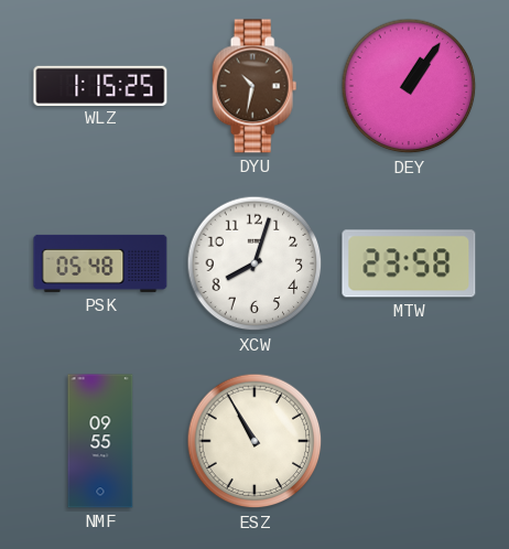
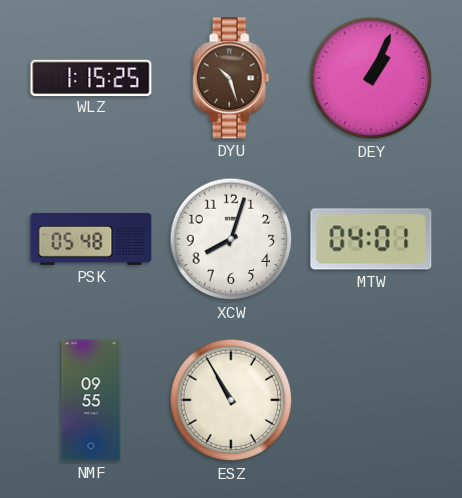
DYU: 10:32 -> 10:27 (231, 78)
DEY: 1:06 -> 1:04 (371, 78)
MTW: 23:58 -> 04:01 (371, 239)
